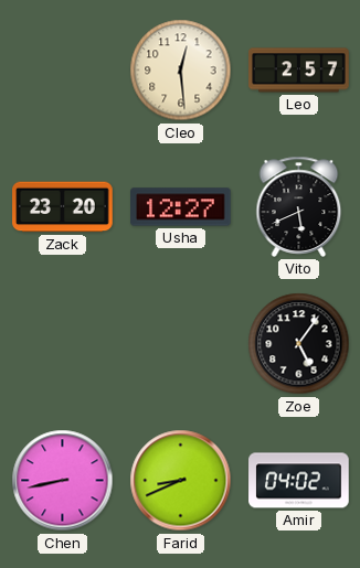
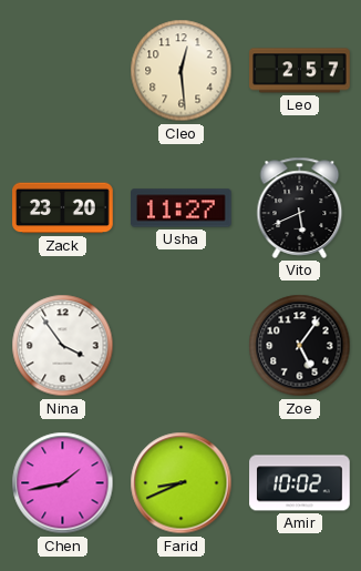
Usha: 12:27 -> 11:27 (182, 208)
Nina: none -> 3:54 (63, 346)
Chen: 8:43 -> 1:43 (63, 483)
Amir: 04:02 -> 10:02 (300, 483)
